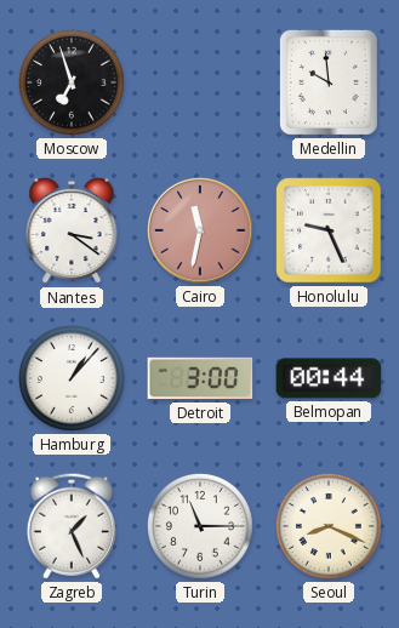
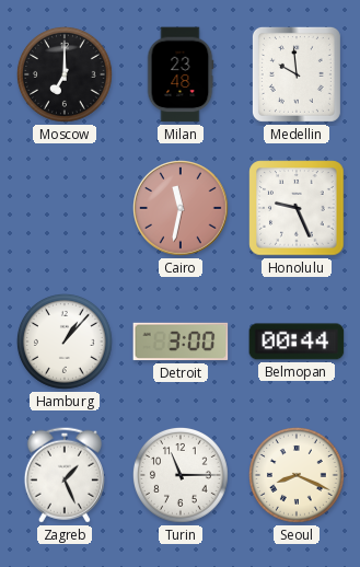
Moscow: 6:57 -> 7:00 (66, 76)
Milan: none -> 23:48 (181, 74)
Nantes: 3:21 -> none (72, 230)
